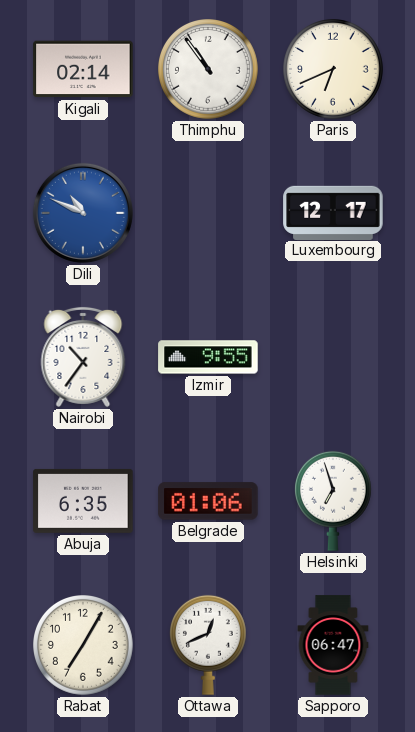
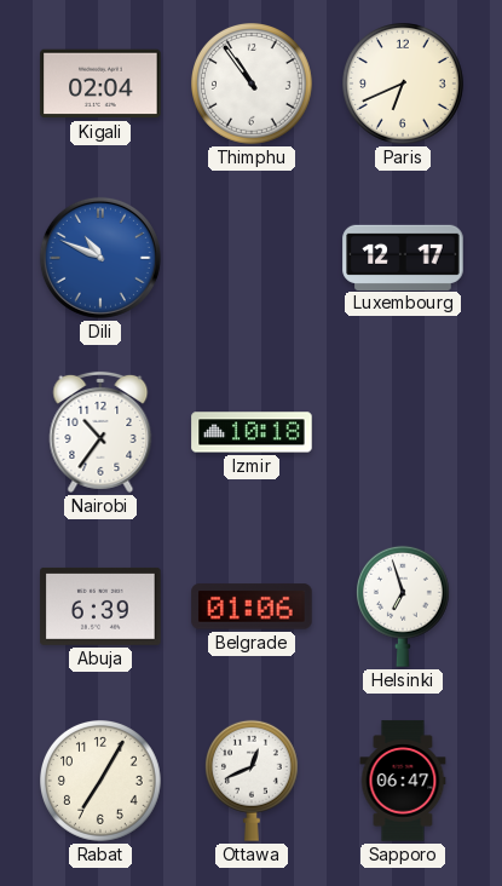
Kigali: 02:14 -> 02:04 (100, 84)
Izmir: 9:55 -> 10:18 (252, 432)
Abuja: 6:35 -> 6:39 (100, 606)
